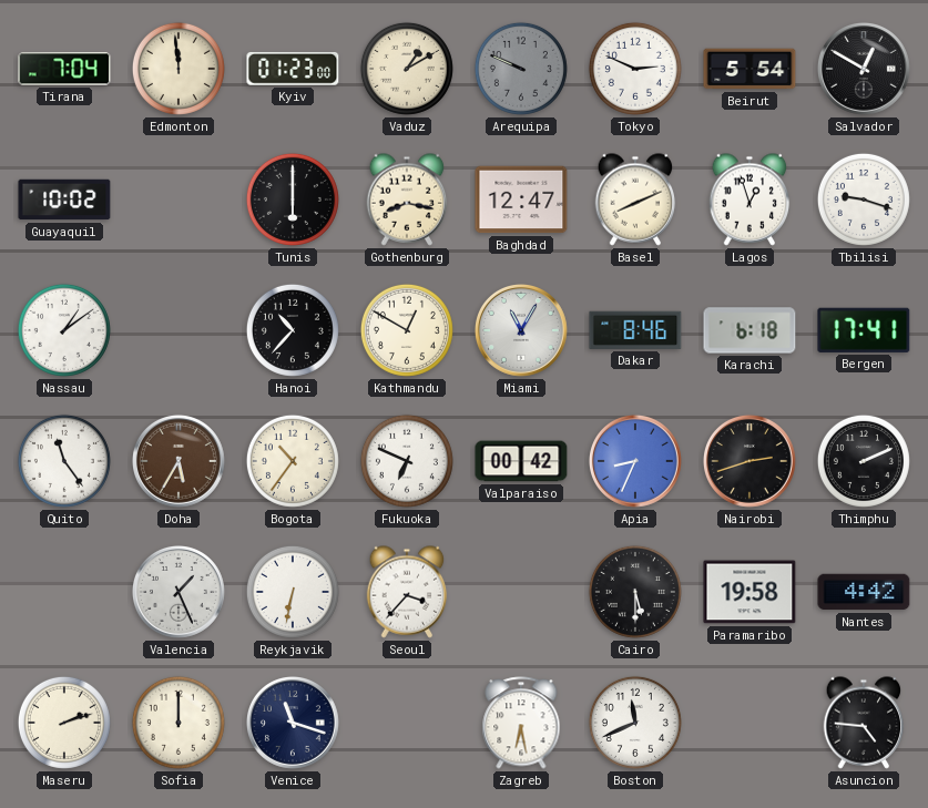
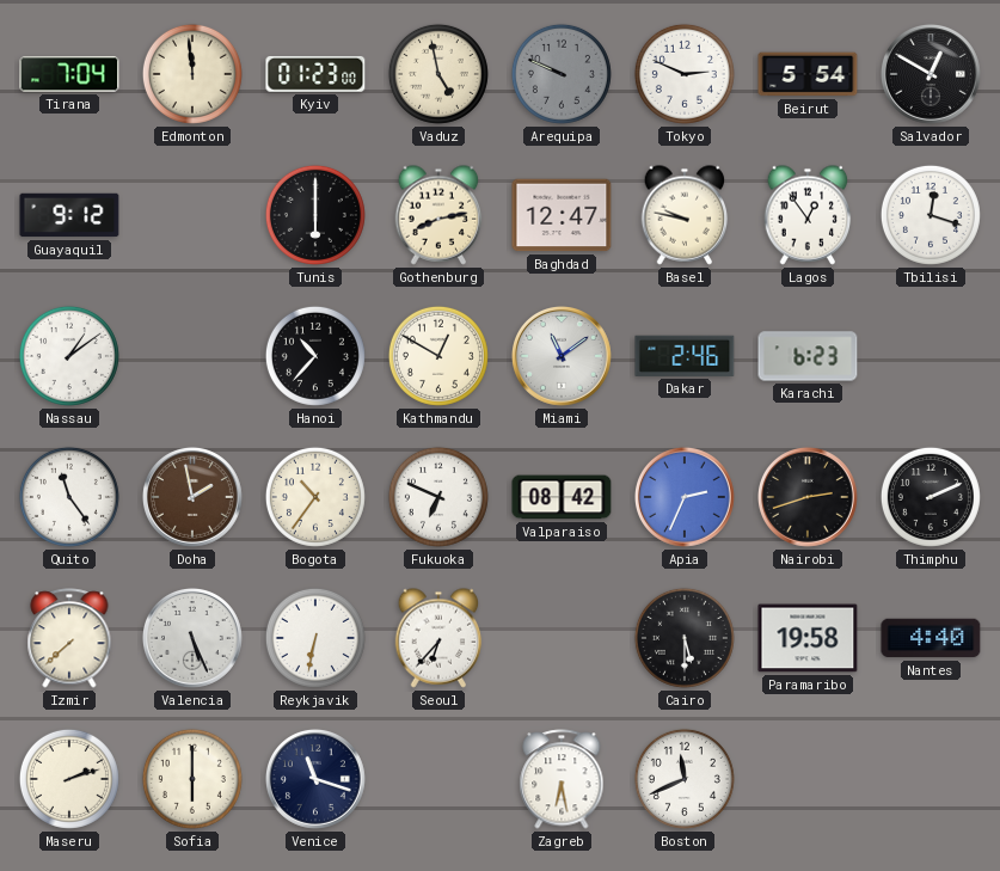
Vaduz: 1:10 -> 4:58 (438, 74)
Guayaquil: 10:02 -> 9:12 (69, 215)
Gothenburg: 8:17 -> 8:13 (438, 215)
Basel: 8:11 -> 9:47 (685, 215)
Lagos: 12:57 -> 12:54 (808, 215)
Tbilisi: 9:18 -> 12:18 (931, 215)
Miami: 11:05 -> 11:09 (562, 356)
Dakar: 8:46 -> 2:46 (685, 356)
Karachi: 6:18 -> 6:23 (808, 356)
Bergen: 17:41 -> none (864, 330)
Doha: 5:35 -> 1:58 (192, 497)
Valparaiso: 00:42 -> 08:42 (562, 497)
Apia: 8:34 -> 2:34 (685, 497)
Izmir: none -> 7:38 (69, 638)
Valencia: 1:26 -> 5:26 (192, 638)
Seoul: 3:37 -> 6:37 (438, 638)
Nantes: 4:42 -> 4:40 (931, 638)
Sofia: 12:00 -> 6:00 (192, 779)
Asuncion: 4:46 -> none (864, 723)
